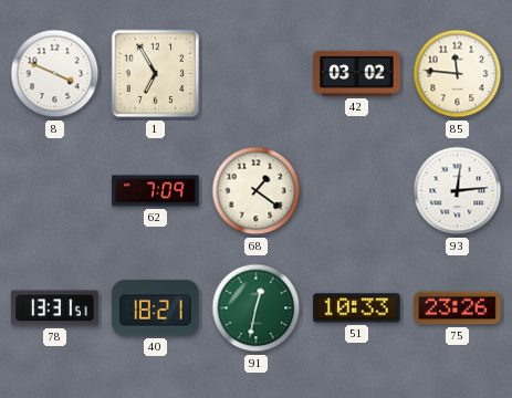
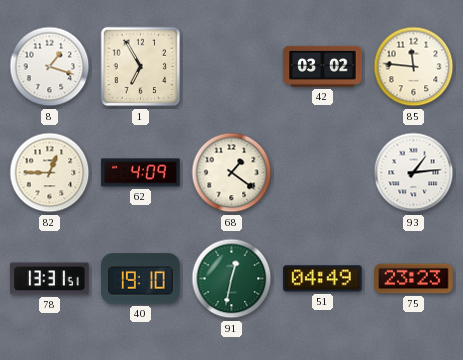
8: 3:49 -> 1:18 (50, 67)
82: none -> 12:45 (50, 173)
62: 7:09 -> 4:09 (141, 173)
93: 12:14 -> 1:14 (414, 173)
40: 18:21 -> 19:10 (141, 279)
51: 10:33 -> 04:49 (323, 279)
75: 23:26 -> 23:23 (414, 279)
